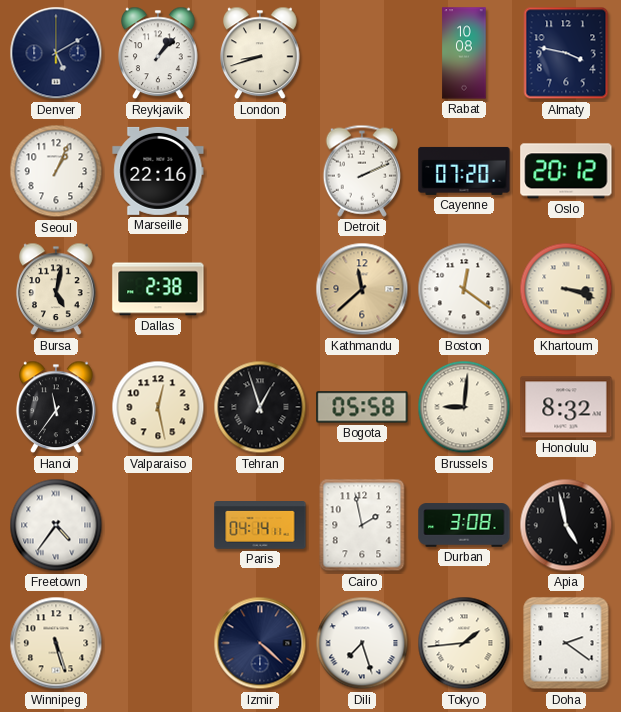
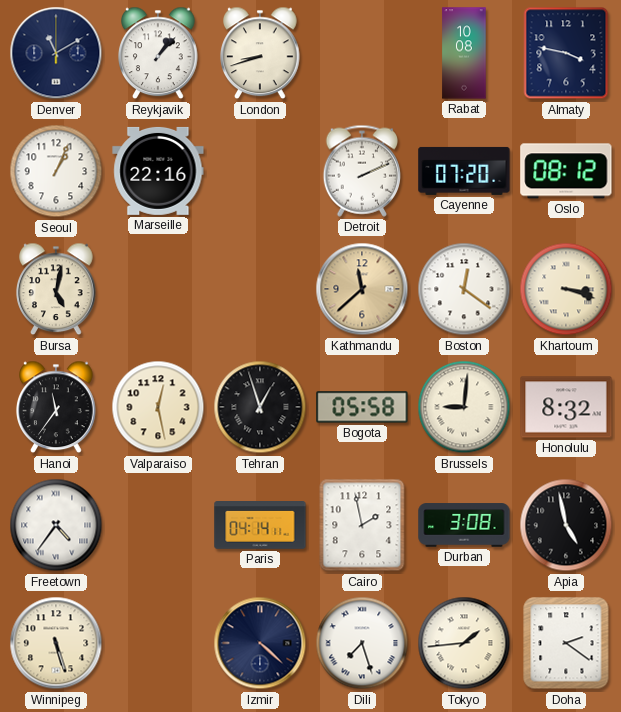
Denver: 5:10 -> 11:10 (56, 53)
Oslo: 20:12 -> 08:12 (566, 171)
Dallas: 2:38 -> none (158, 289)
